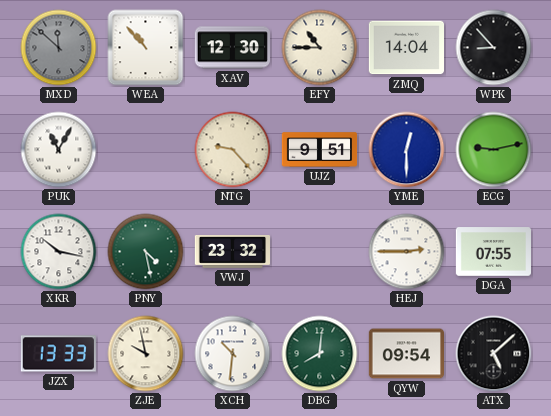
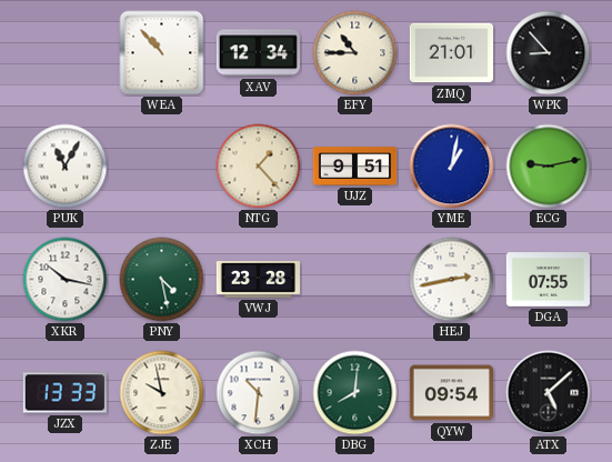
MXD: 11:52 -> none (59, 48)
XAV: 12:30 -> 12:34 (258, 53)
ZMQ: 14:04 -> 21:01 (451, 53)
NTG: 9:23 -> 1:23 (259, 167)
YME: 12:30 -> 1:02 (452, 167)
VWJ: 23:32 -> 23:28 (259, 280)
HEJ: 2:45 -> 2:43 (452, 280)
